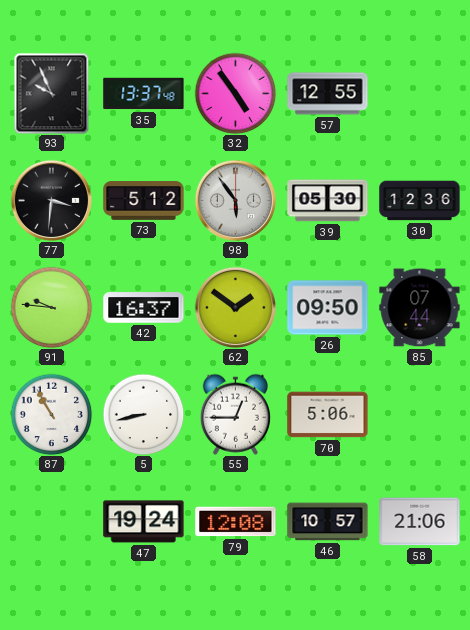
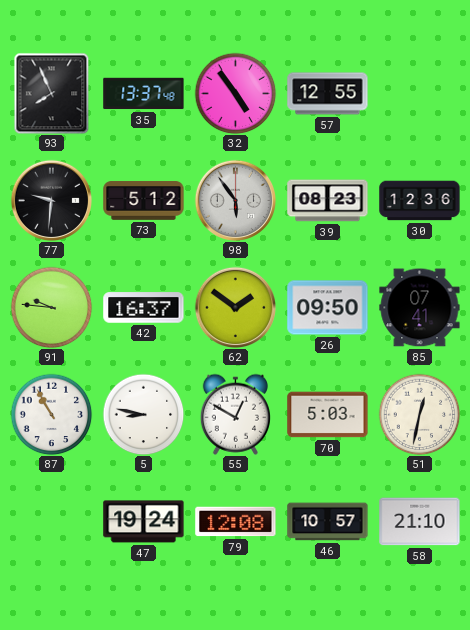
93: 9:56 -> 7:56 (52, 93)
77: 3:31 -> 9:31 (51, 200)
39: 05:30 -> 08:23 (328, 201)
85: 07:44 -> 07:41 (420, 308)
5: 8:43 -> 8:47 (143, 414)
55: 12:45 -> 12:50 (235, 414)
70: 5:06 -> 5:03 (328, 415)
51: none -> 12:32 (419, 414)
58: 21:06 -> 21:10 (420, 522)
